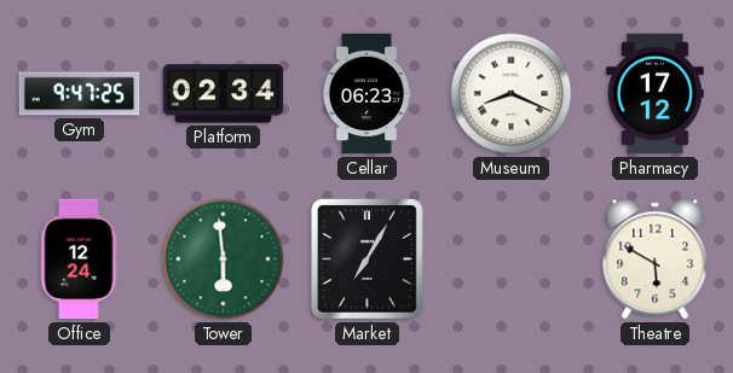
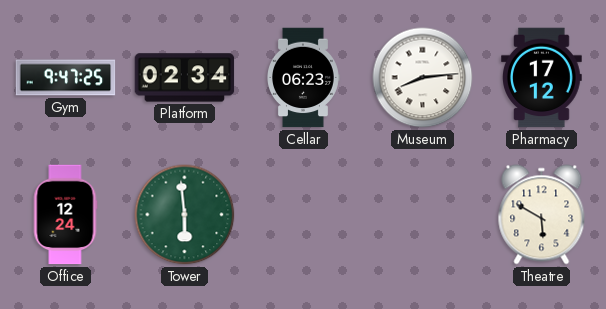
Museum: 8:19 -> 8:14 (423, 78)
Market: 7:05 -> none (368, 260)
